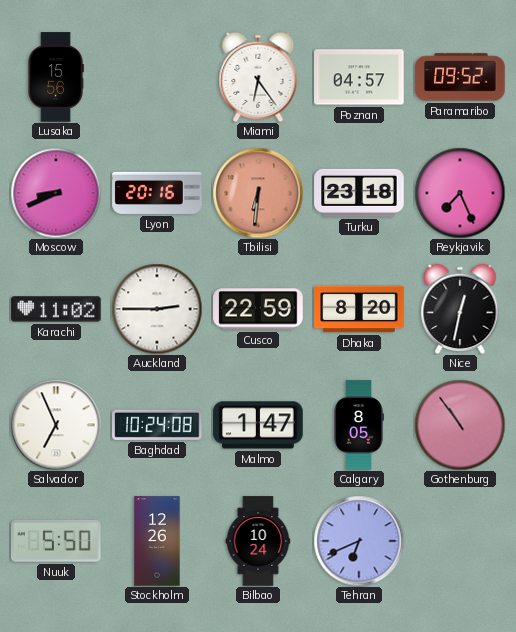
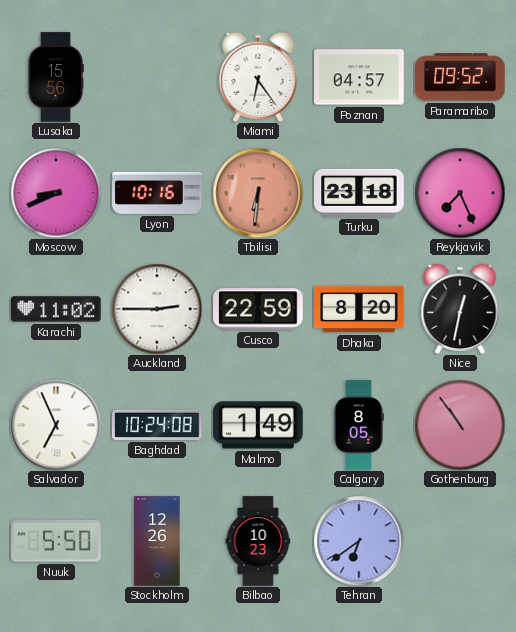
Lyon: 20:16 -> 10:16 (157, 193)
Malmo: 1:47 -> 1:49 (258, 425)
Bilbao: 10:24 -> 10:23 (258, 541)
Tehran: 6:41 -> 6:39 (359, 541)
